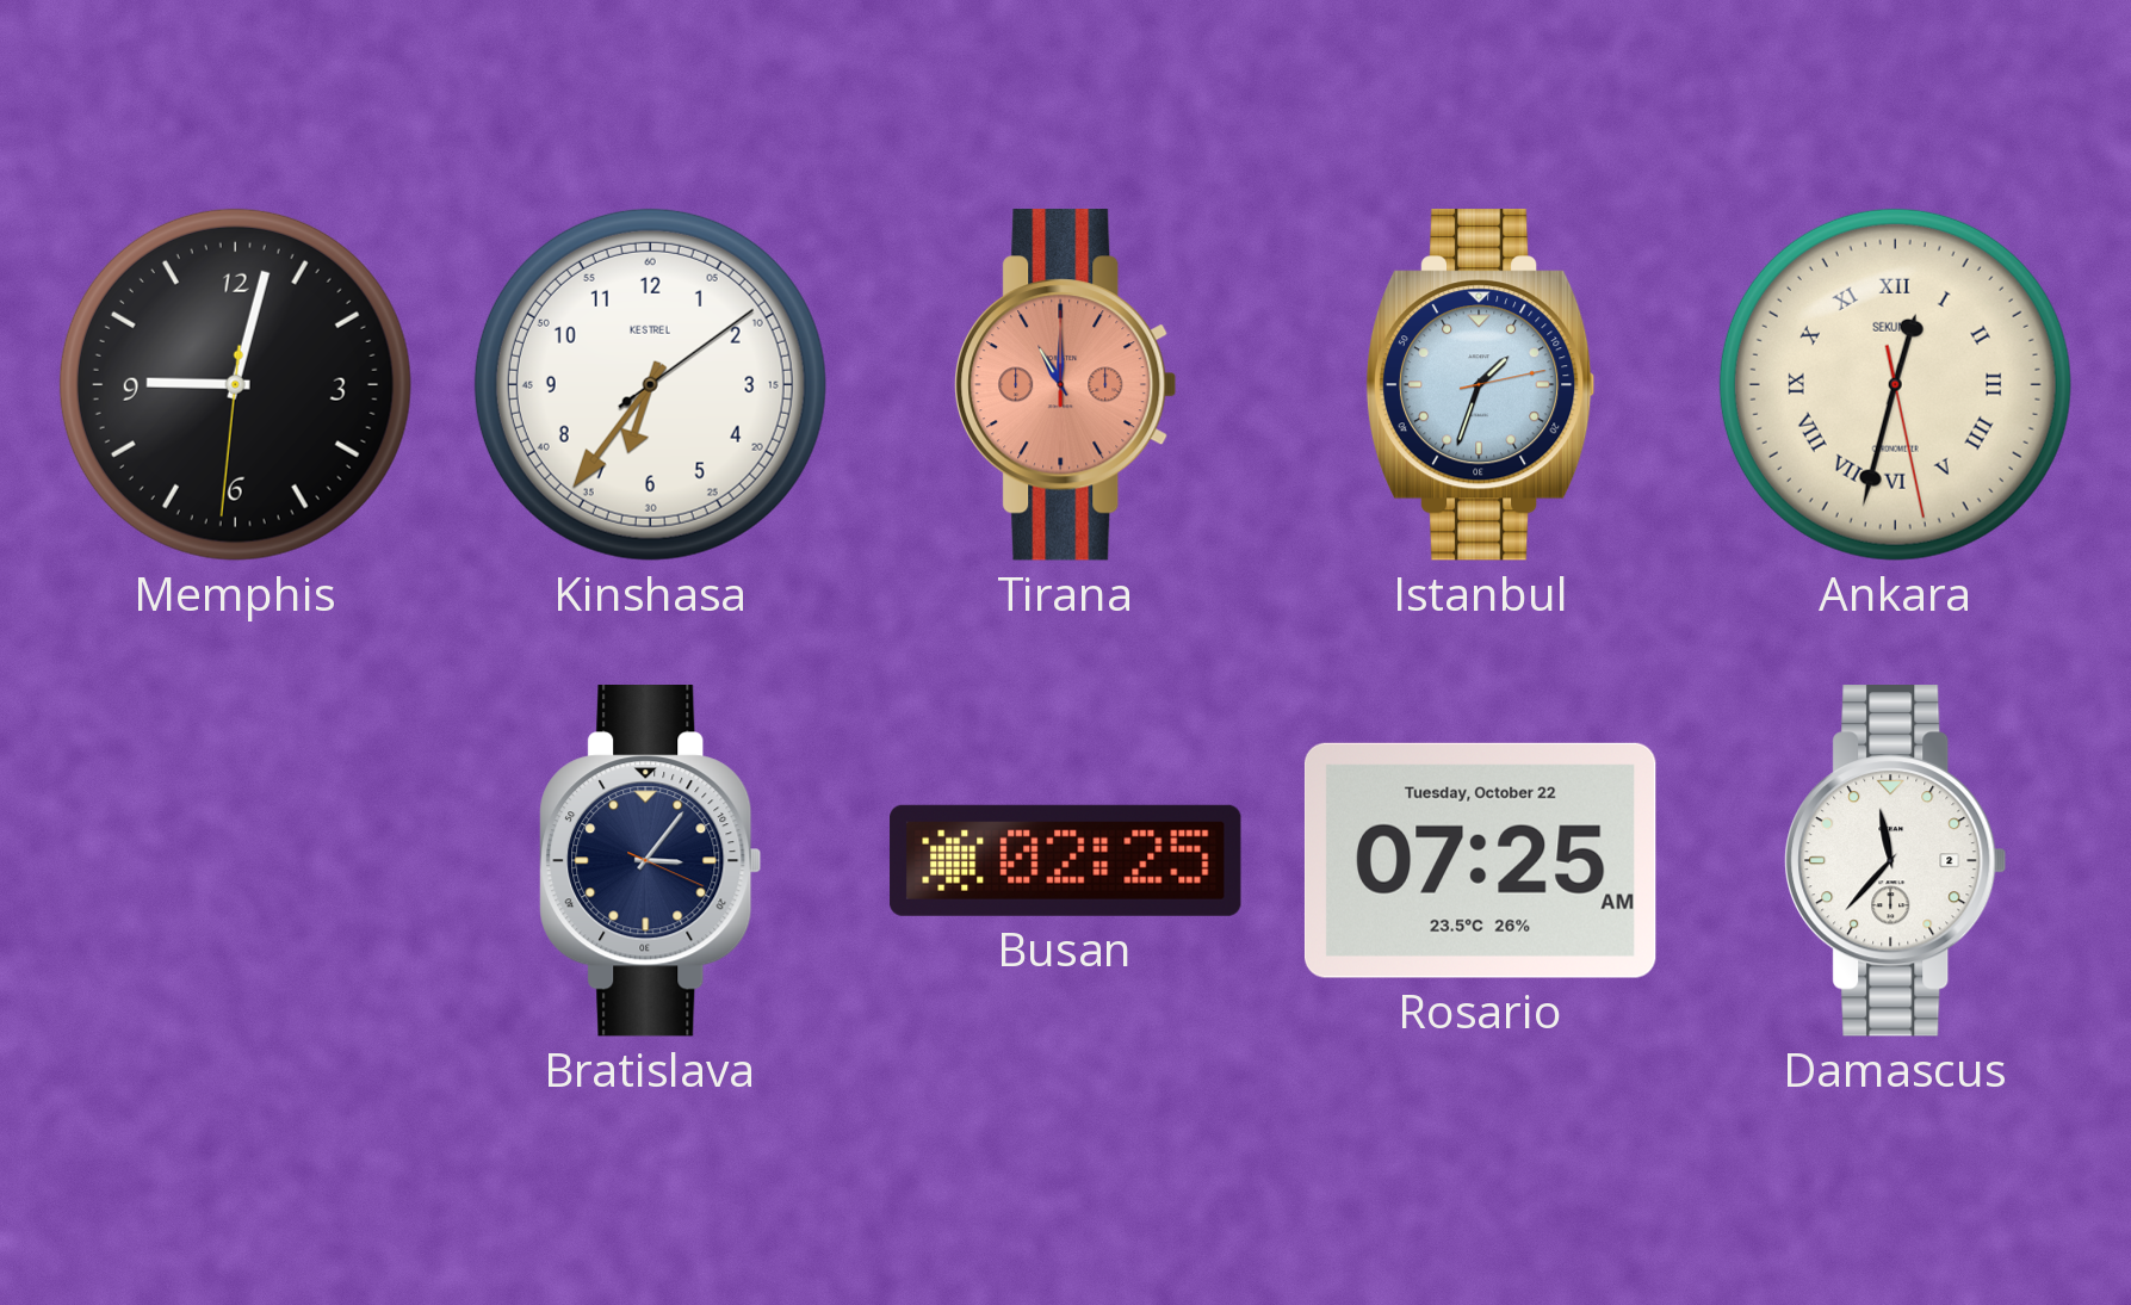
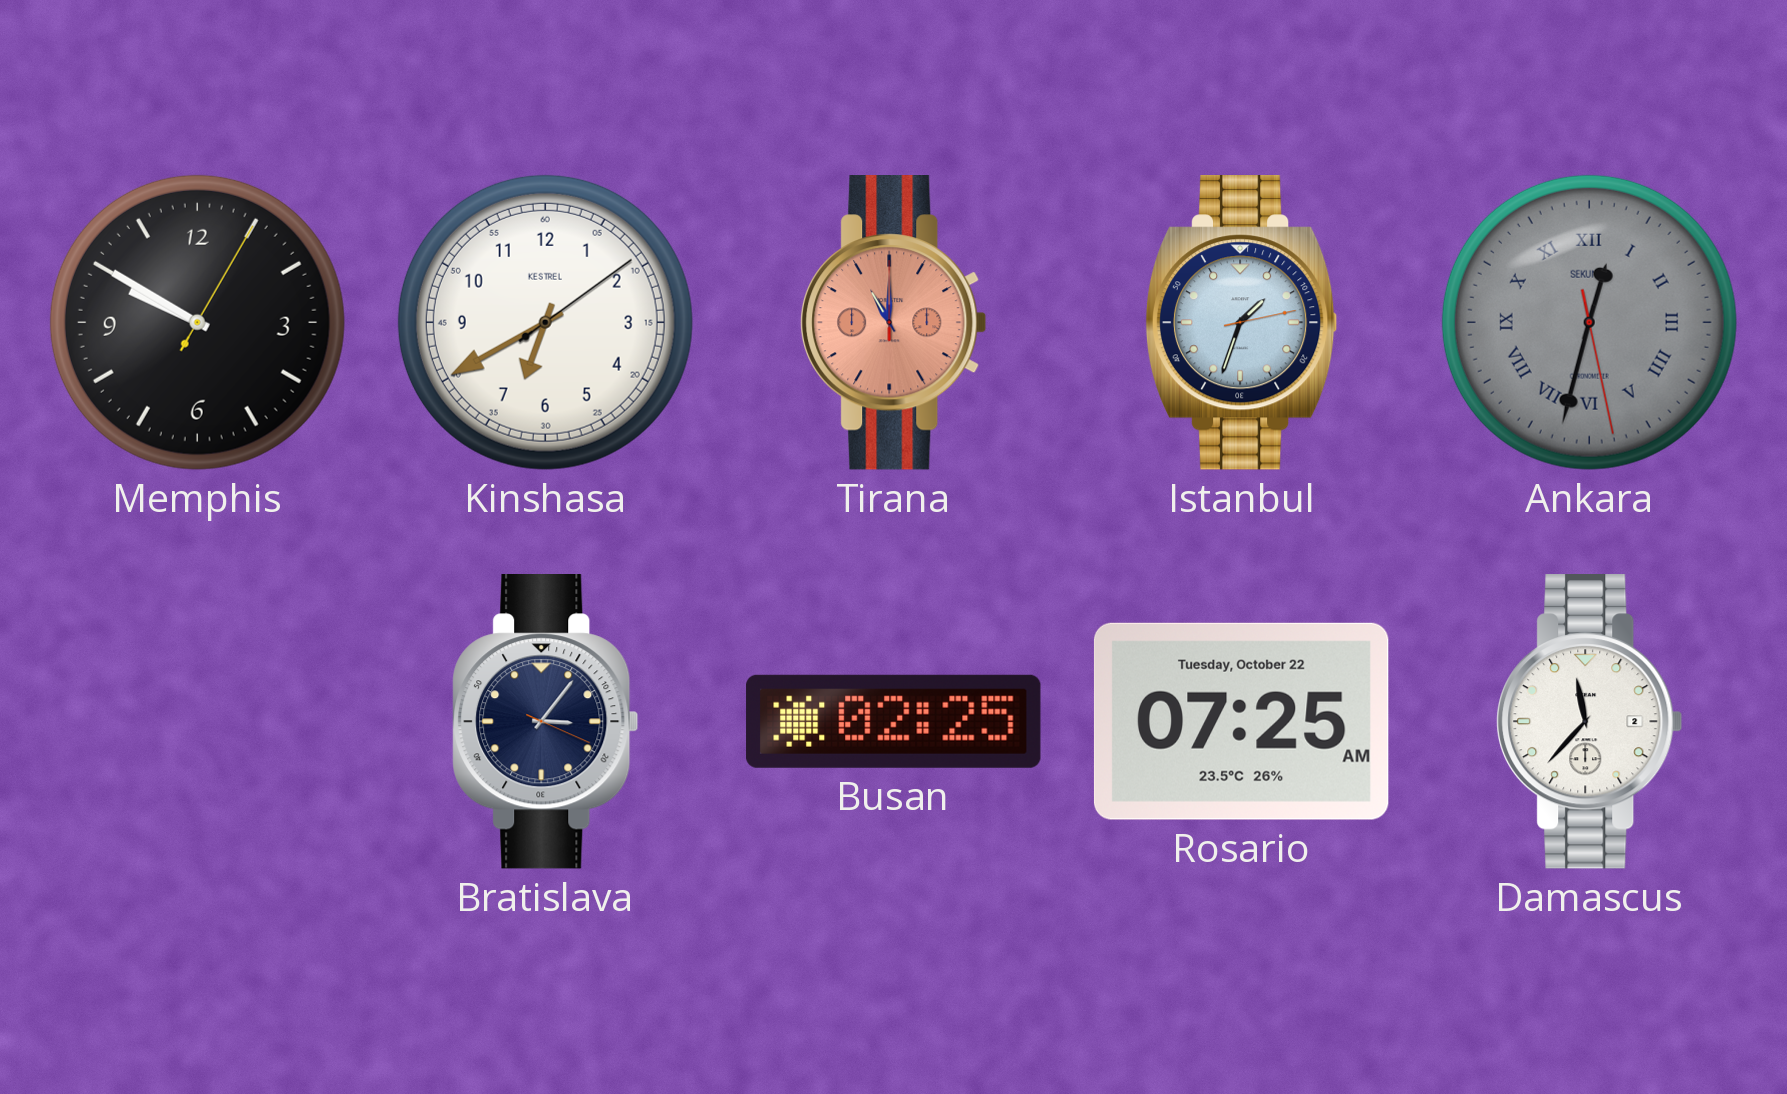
Memphis: 9:02 -> 9:50 (197, 322)
Kinshasa: 6:36 -> 6:40 (545, 322)
Ankara dial: cream -> grey (1589, 322)
